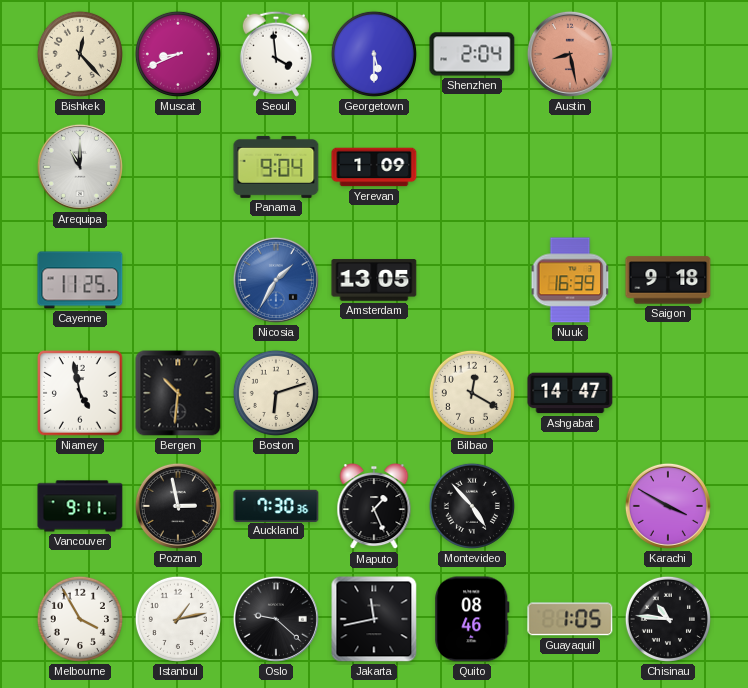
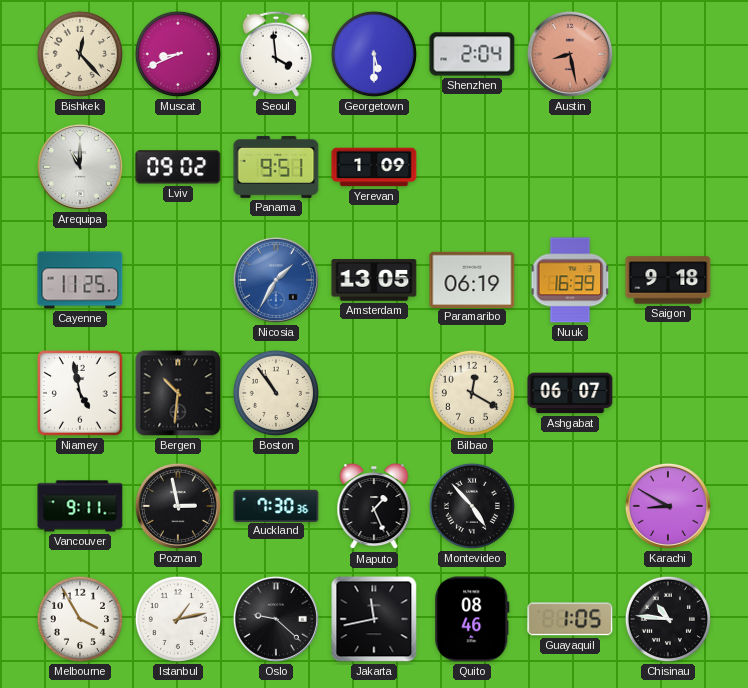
Lviv: none -> 09:02 (178, 167)
Panama: 9:04 -> 9:51 (276, 167)
Paramaribo: none -> 06:19 (472, 279)
Boston: 6:12 -> 10:54 (276, 393)
Ashgabat: 14:47 -> 06:07 (570, 393)
Karachi: 3:50 -> 8:50 (668, 506)
